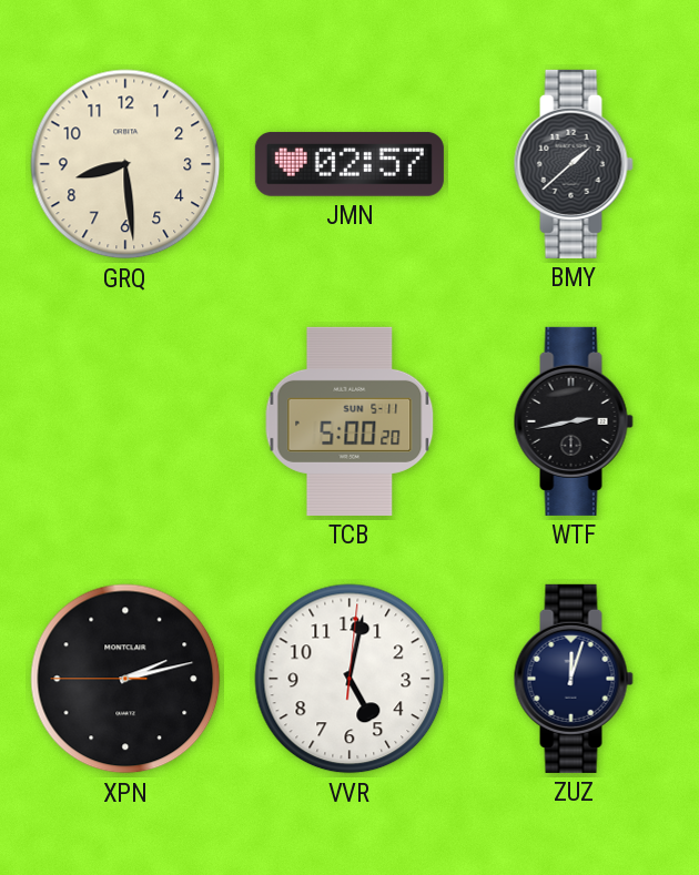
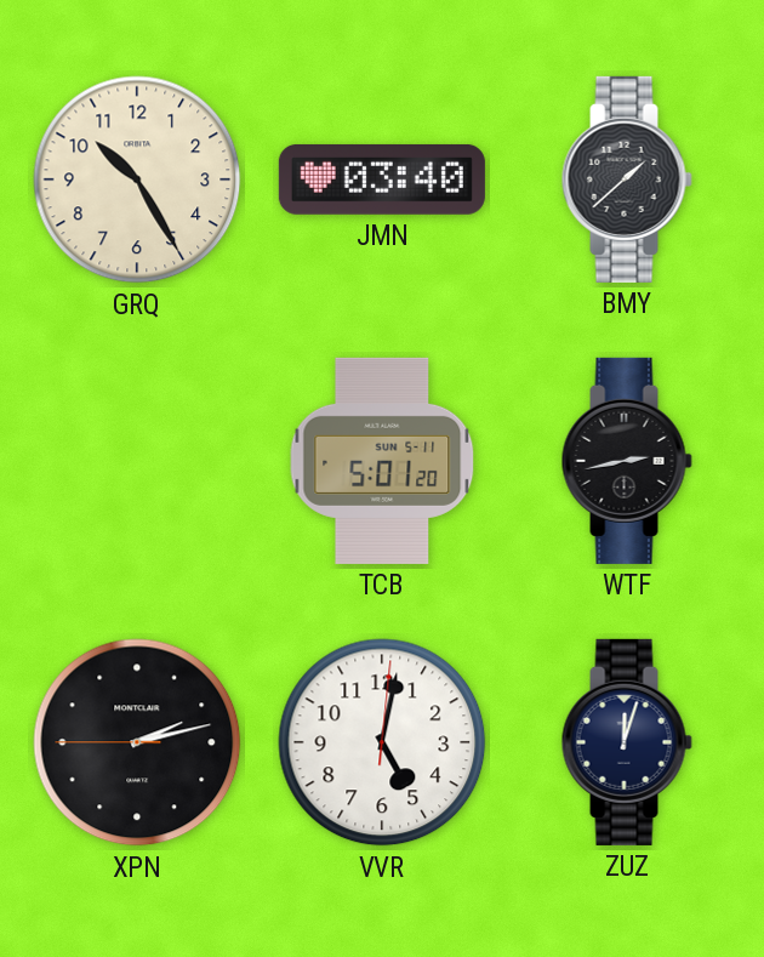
GRQ: 8:29 -> 10:25 (137, 180)
JMN: 02:57 -> 03:40 (382, 180)
TCB: 5:00 -> 5:01 (382, 461)
